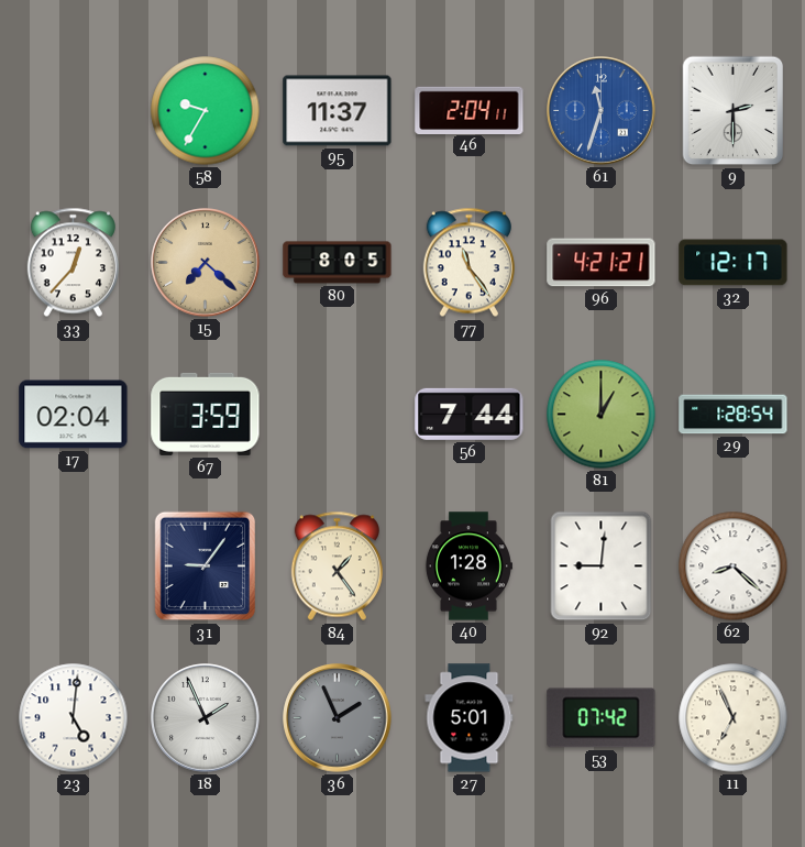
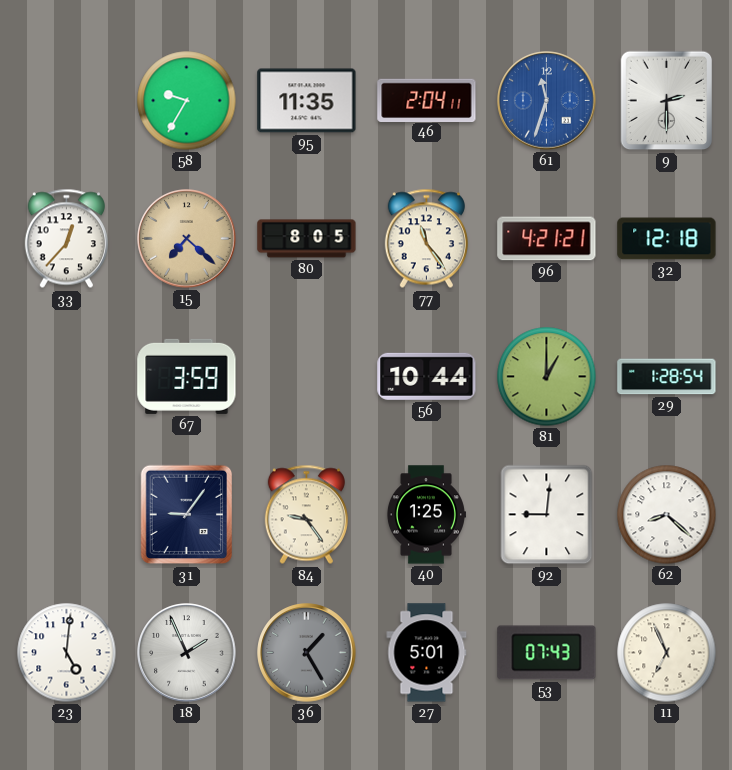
95: 11:37 -> 11:35 (307, 101)
32: 12:17 -> 12:18 (667, 239)
17: 02:04 -> none (74, 415)
56: 7:44 -> 10:44 (427, 376)
84: 1:24 -> 9:24 (306, 515)
40: 1:28 -> 1:25 (426, 515)
36: 1:56 -> 1:25 (307, 653)
53: 07:42 -> 07:43 (547, 653)
